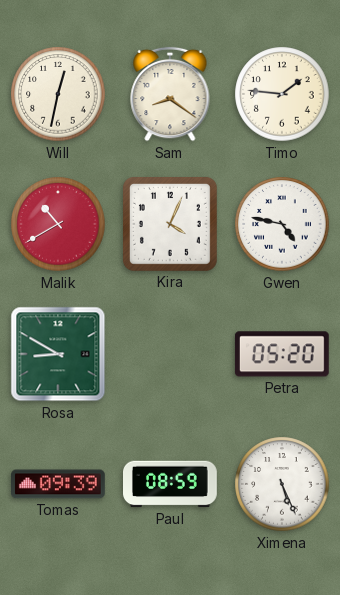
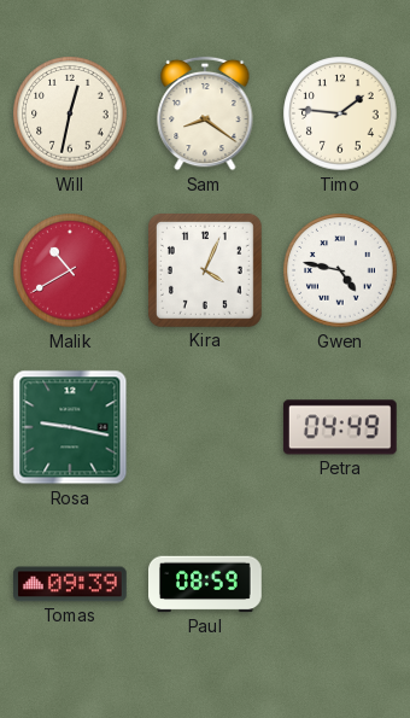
Rosa: 8:50 -> 9:17 (70, 427)
Petra: 05:20 -> 04:49 (340, 427)
Ximena: 5:26 -> none (282, 484)
